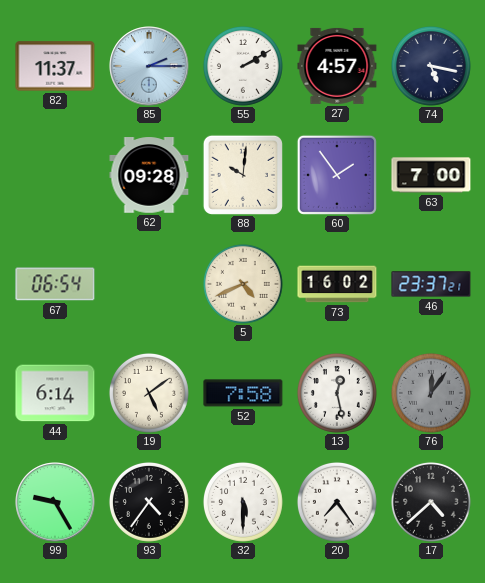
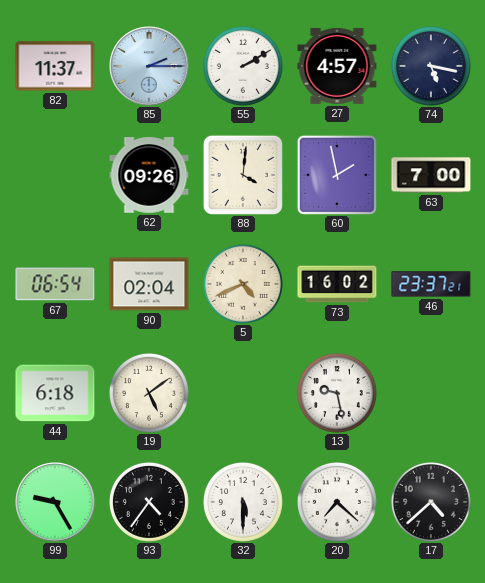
62: 09:28 -> 09:26 (149, 175)
88: 10:01 -> 4:01 (243, 175)
60: 1:54 -> 1:58 (337, 175)
90: none -> 02:04 (149, 284)
44: 6:14 -> 6:18 (55, 393)
52: 7:58 -> none (243, 393)
13: 12:28 -> 9:28 (337, 393)
76: 12:06 -> none (431, 393)
20: 7:24 -> 7:22 (337, 502)
